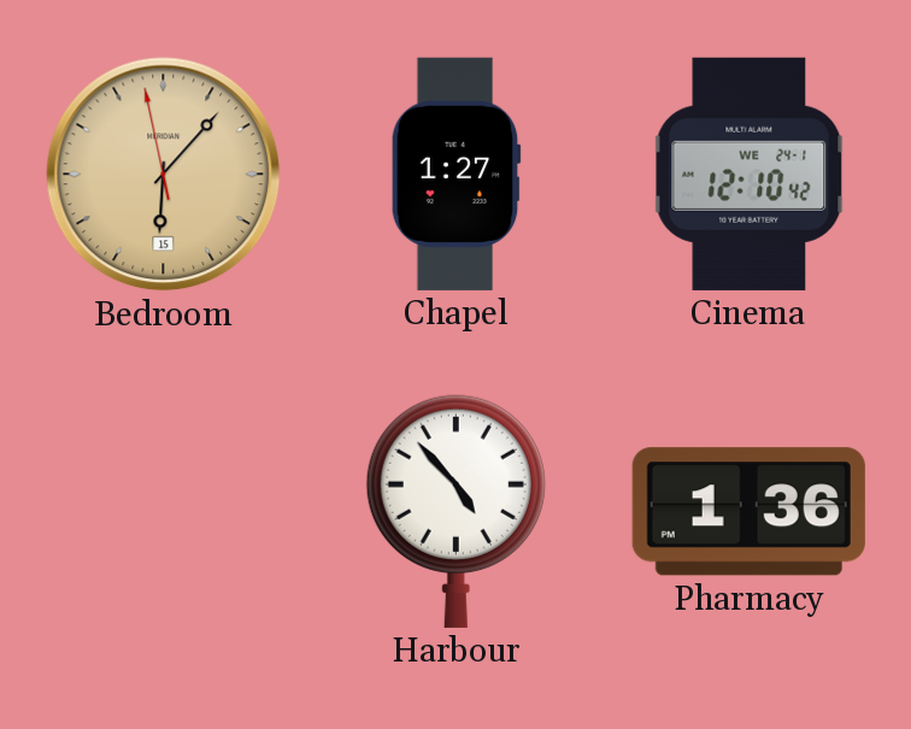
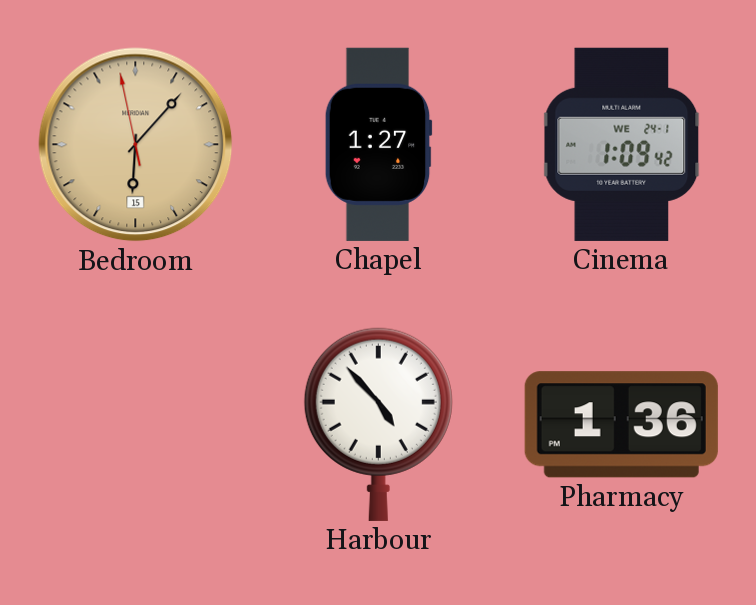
Cinema: 12:10 -> 1:09 (622, 144)
